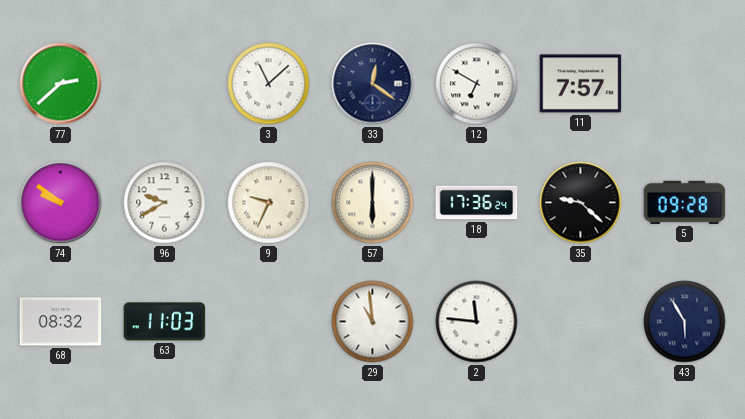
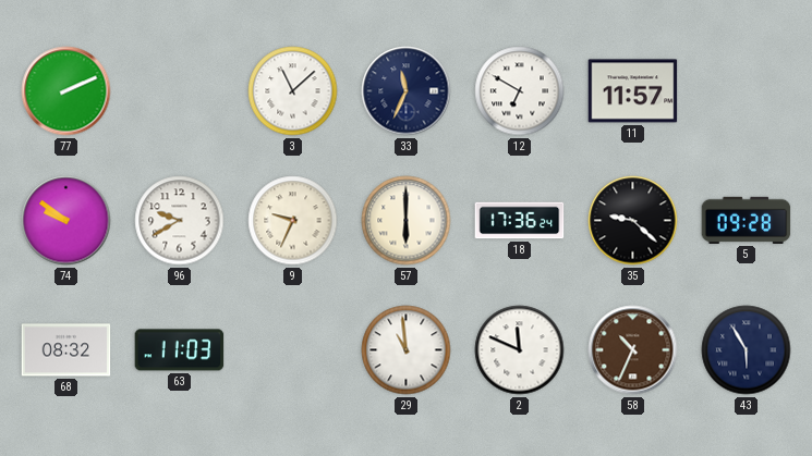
77: 2:38 -> 2:11 (66, 91)
33: 12:21 -> 11:34 (407, 91)
11: 7:57 -> 11:57 (633, 91)
2: 11:46 -> 11:49 (520, 350)
58: none -> 10:34 (633, 350)
